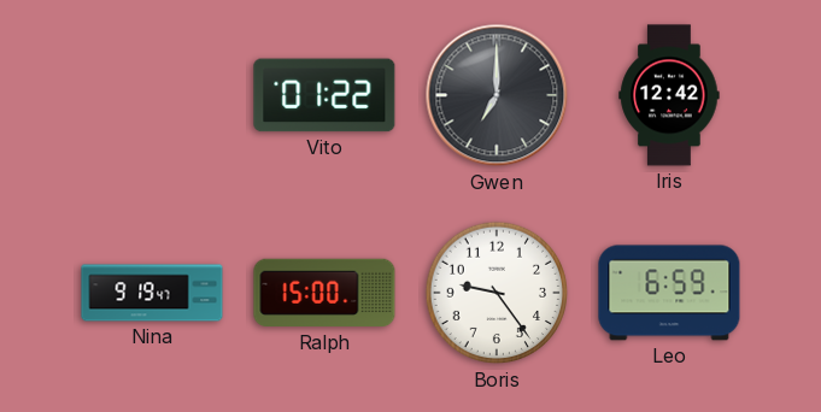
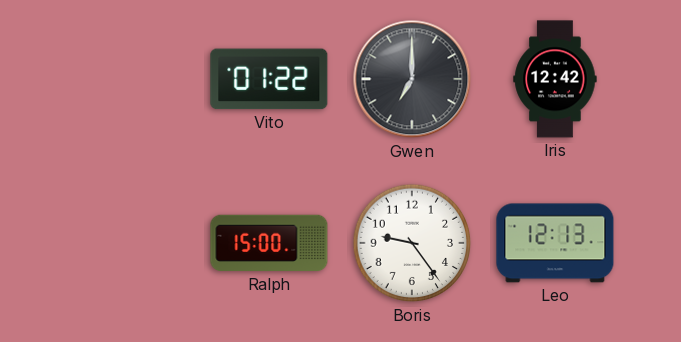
Nina: 9:19 -> none (152, 293)
Leo: 6:59 -> 12:13 (555, 243)
